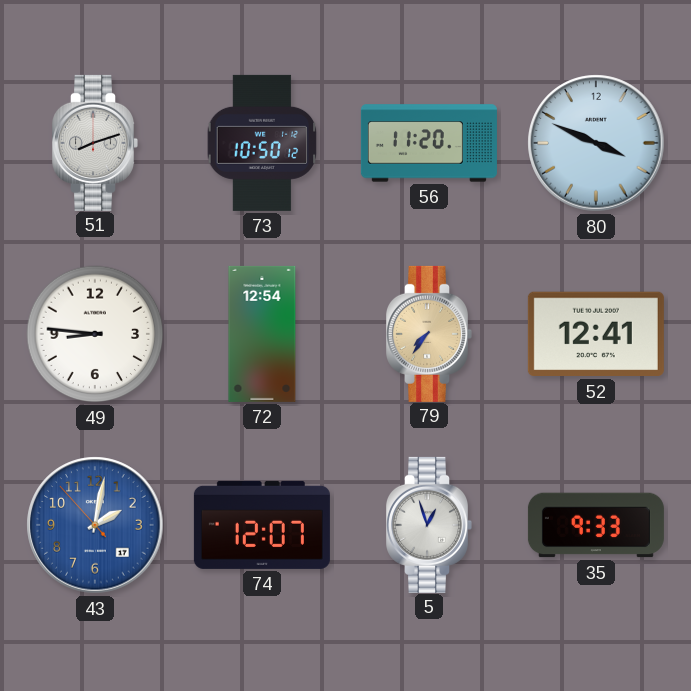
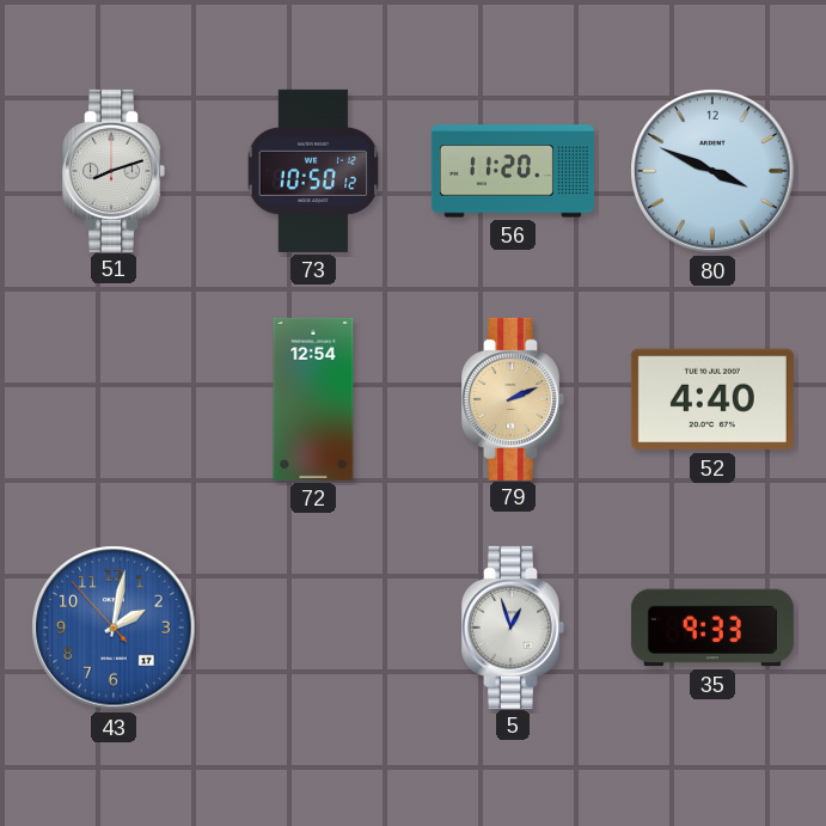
49: 8:46 -> none (95, 334)
79: 7:36 -> 2:11 (513, 399)
52: 12:41 -> 4:40 (712, 399)
74: 12:07 -> none (262, 525)
